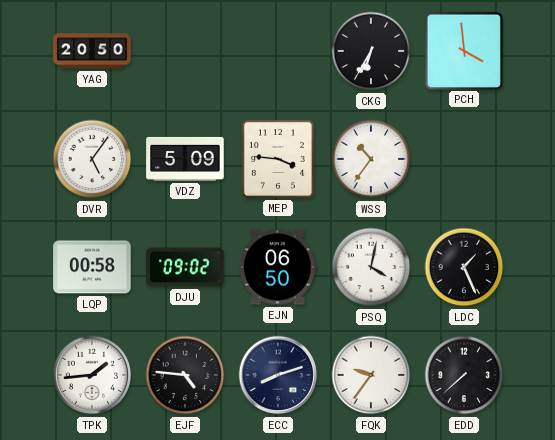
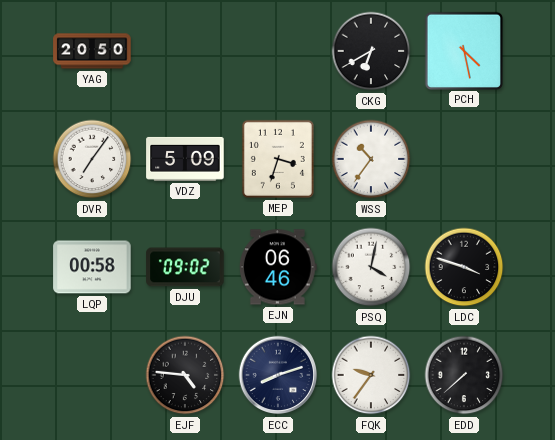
CKG: 6:35 -> 6:40 (371, 51)
PCH: 3:59 -> 4:28 (463, 50)
DVR: 5:06 -> 7:06 (92, 159)
MEP: 3:46 -> 3:33 (278, 159)
EJN: 06:50 -> 06:46 (278, 267)
LDC: 1:26 -> 3:48 (464, 267)
TPK: 1:44 -> none (92, 375)
